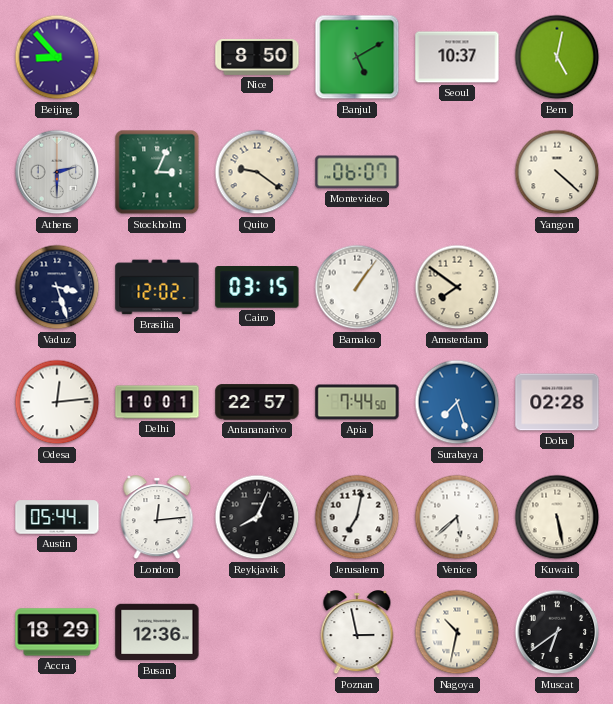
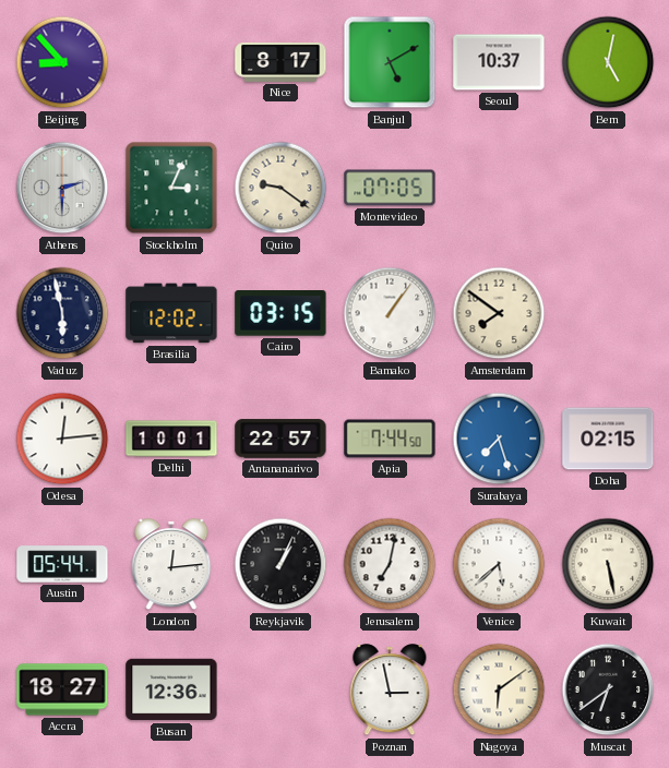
Nice: 8:50 -> 8:17 (280, 62)
Montevideo: 06:07 -> 07:05 (390, 188)
Yangon: 4:22 -> none (557, 172)
Vaduz: 3:27 -> 5:58 (62, 313)
Doha: 02:28 -> 02:15 (608, 439)
Reykjavik: 8:04 -> 1:04 (280, 564)
Accra: 18:29 -> 18:27 (62, 689)
Nagoya: 10:32 -> 6:09 (499, 689)
